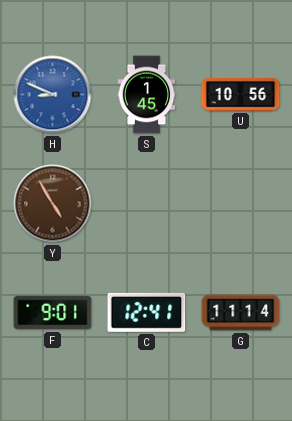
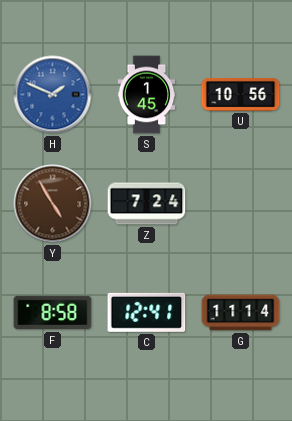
H: 8:49 -> 1:49 (53, 95)
Z: none -> 7:24 (147, 204)
F: 9:01 -> 8:58 (53, 313)
